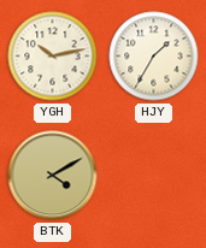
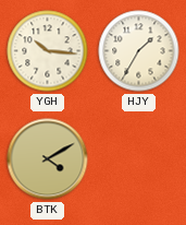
YGH: 10:13 -> 10:16 (48, 51)
